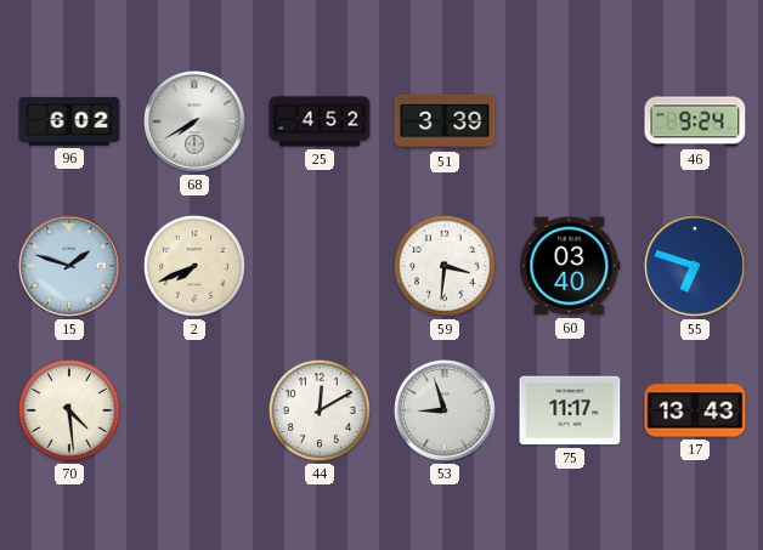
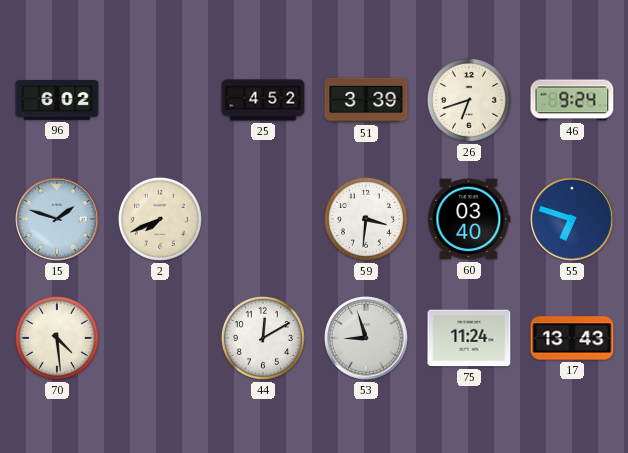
68: 7:40 -> none (196, 123)
26: none -> 6:42 (469, 100)
75: 11:17 -> 11:24 (469, 338)
